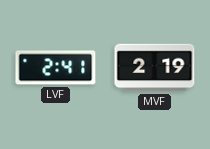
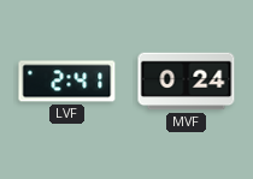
MVF: 2:19 -> 0:24 (187, 82)
